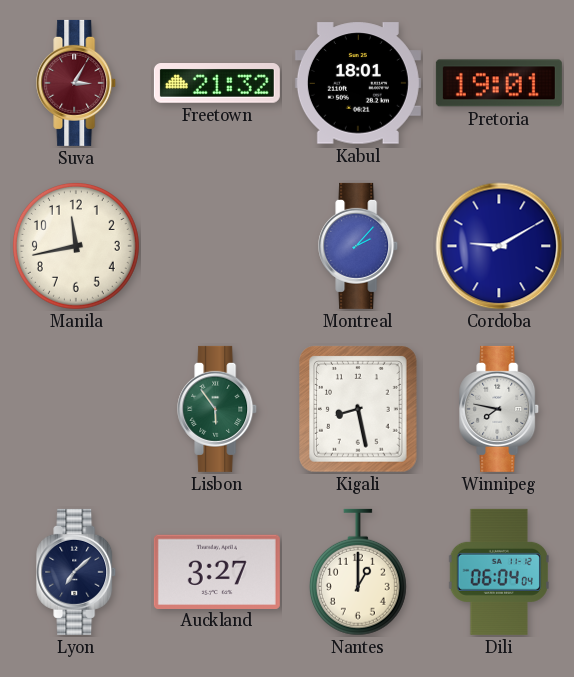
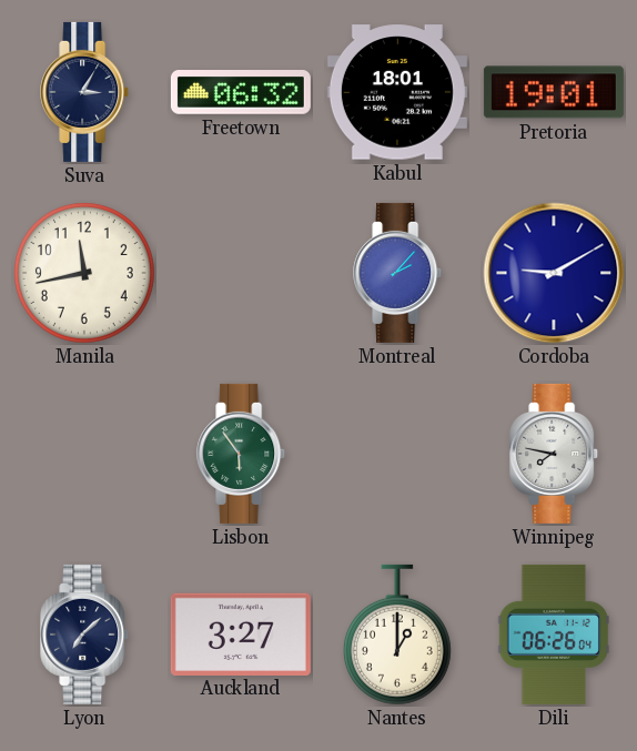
Suva dial: burgundy -> navy (85, 92)
Freetown: 21:32 -> 06:32 (241, 93)
Kigali: 8:28 -> none (358, 409)
Dili: 06:04 -> 06:26 (554, 635)
